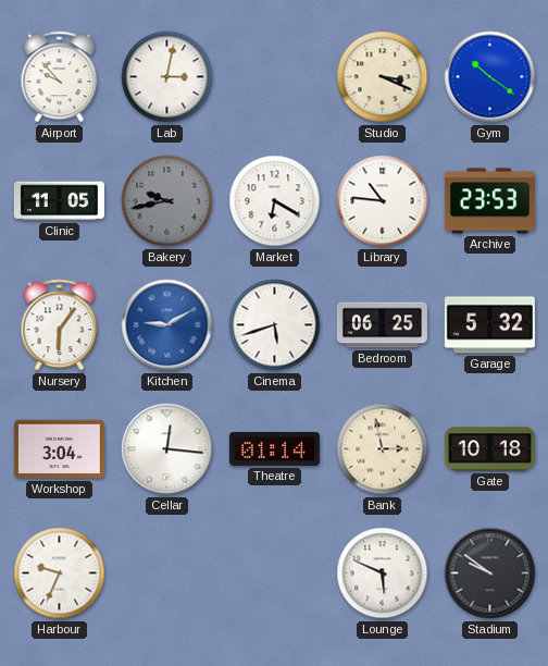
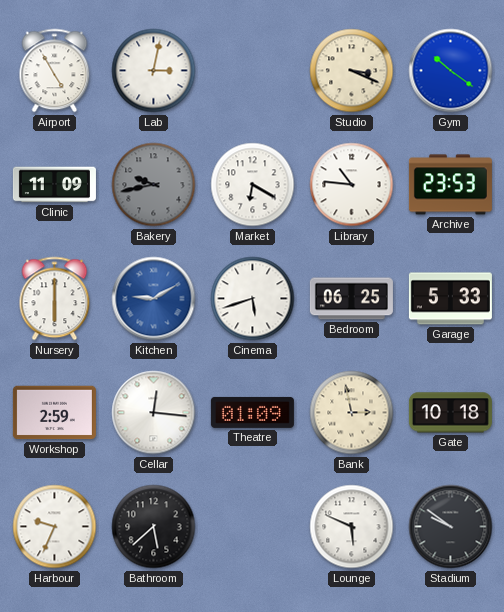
Airport: 9:53 -> 4:55 (55, 71)
Clinic: 11:05 -> 11:09 (54, 185)
Nursery: 6:06 -> 6:00 (55, 299)
Garage: 5:32 -> 5:33 (450, 299)
Workshop: 3:04 -> 2:59 (54, 413)
Theatre: 01:14 -> 01:09 (252, 412)
Bathroom: none -> 5:38 (154, 527)
